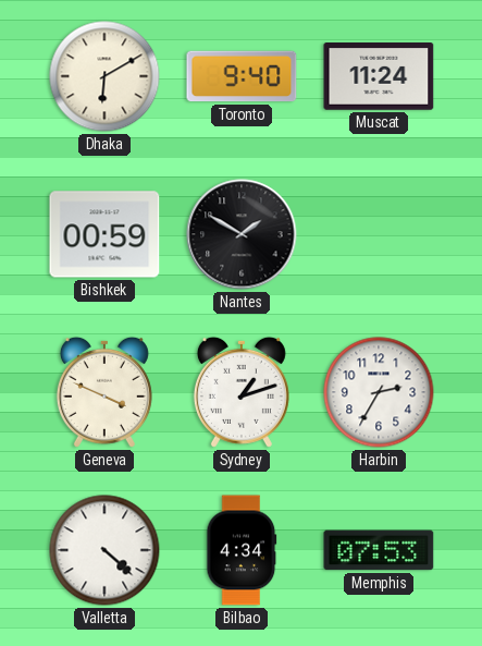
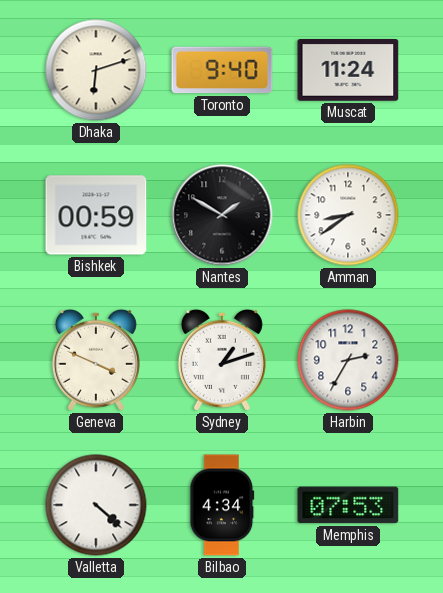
Dhaka: 6:10 -> 6:12 (96, 70)
Amman: none -> 8:39 (348, 215)
